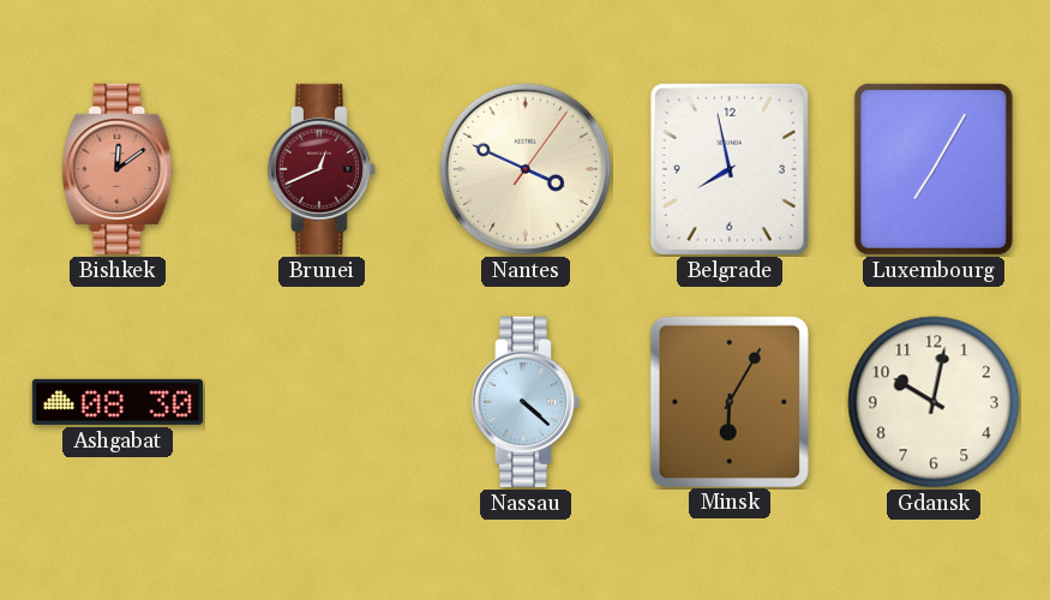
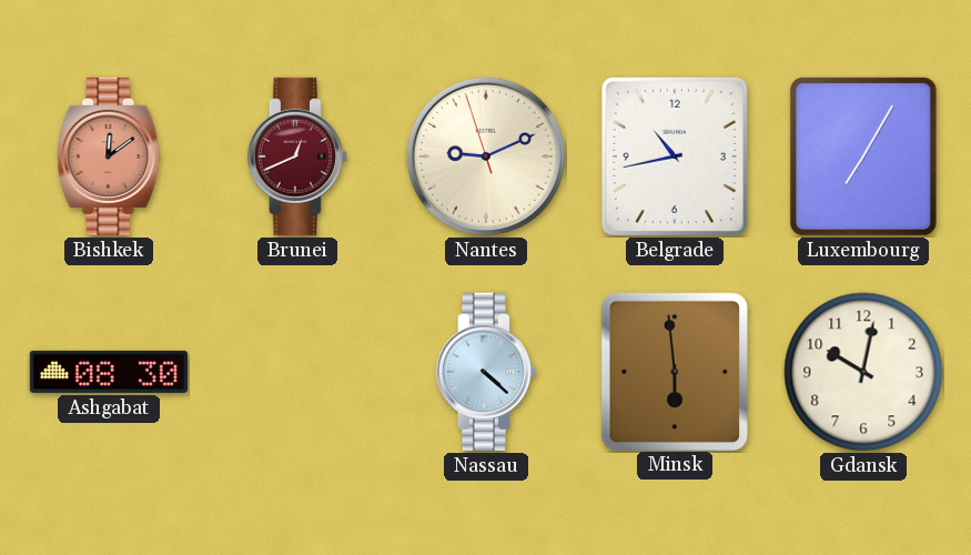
Nantes: 3:49 -> 9:10 (486, 157)
Belgrade: 7:58 -> 10:43 (675, 157)
Minsk: 6:05 -> 5:59 (675, 371)
